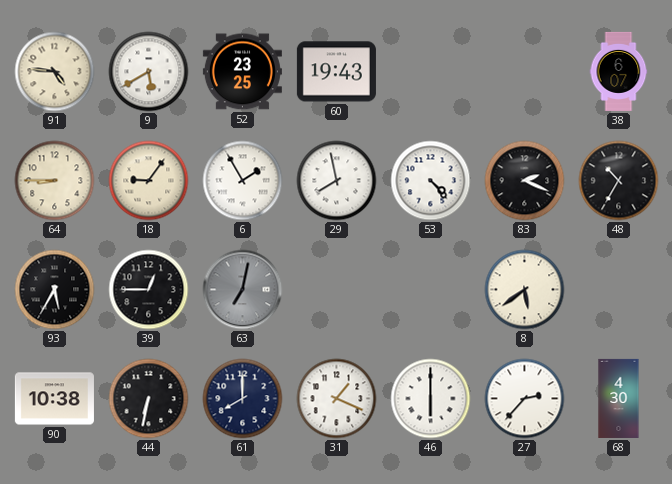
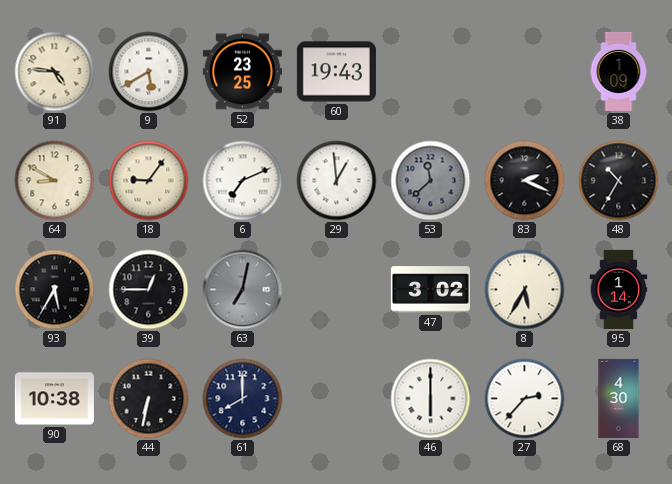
38: 6:07 -> 1:09 (619, 71)
64: 8:45 -> 8:50 (55, 181)
6: 1:55 -> 7:11 (243, 181)
29: 7:58 -> 12:59 (337, 181)
53: 4:23 -> 11:38 (431, 181)
53 dial: white -> grey (431, 181)
47: none -> 3:02 (430, 290)
8: 5:39 -> 5:35 (525, 290)
95: none -> 1:14 (619, 289)
31: 1:19 -> none (337, 399)
